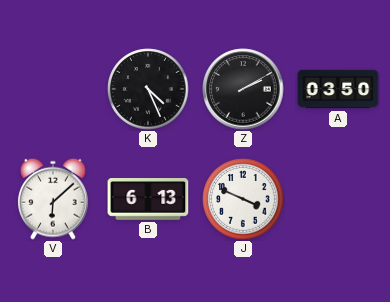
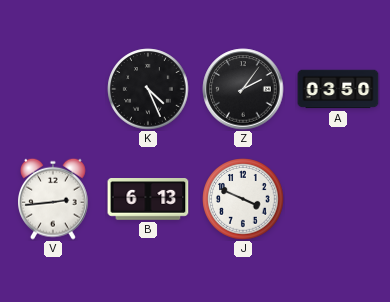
Z: 2:10 -> 2:06 (243, 89)
V: 6:08 -> 2:44 (54, 199)
